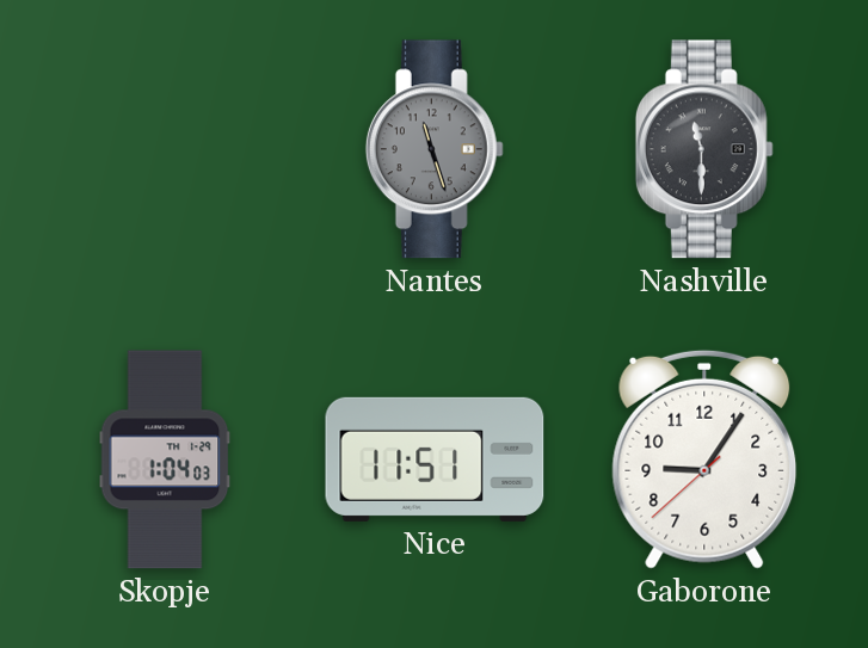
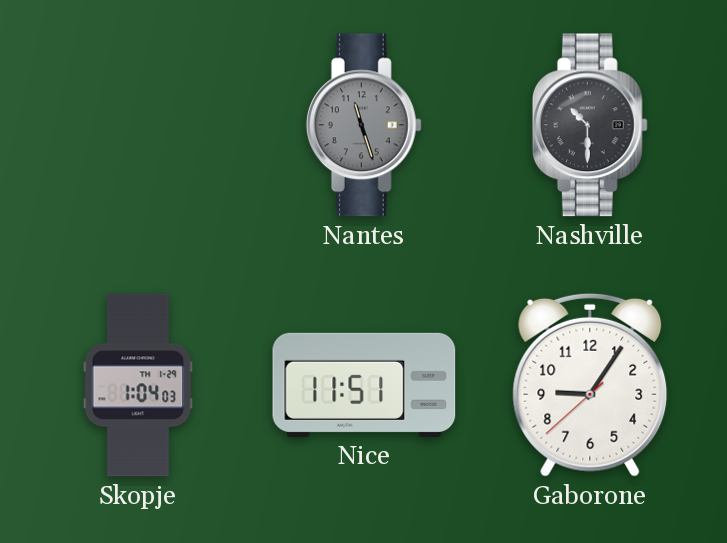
Nashville: 11:30 -> 10:30 (590, 125)
